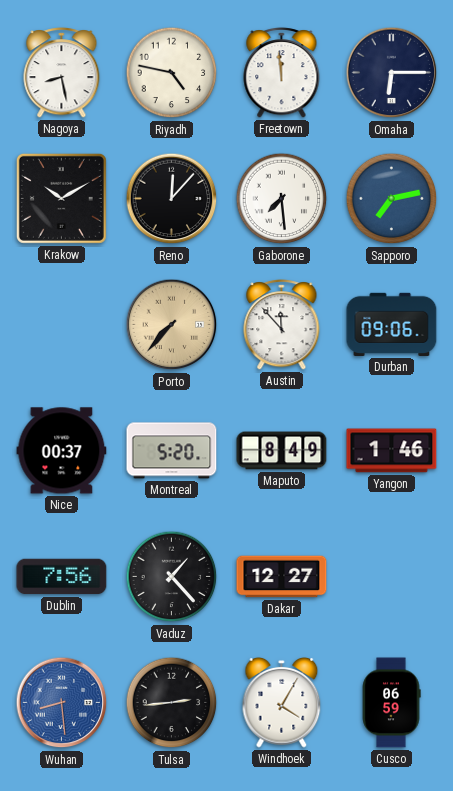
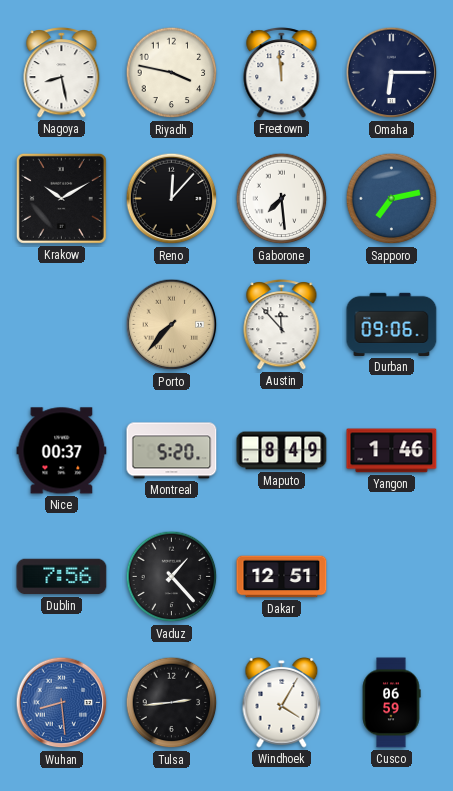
Riyadh: 4:47 -> 3:47 (172, 73)
Dakar: 12:27 -> 12:51 (282, 577)
